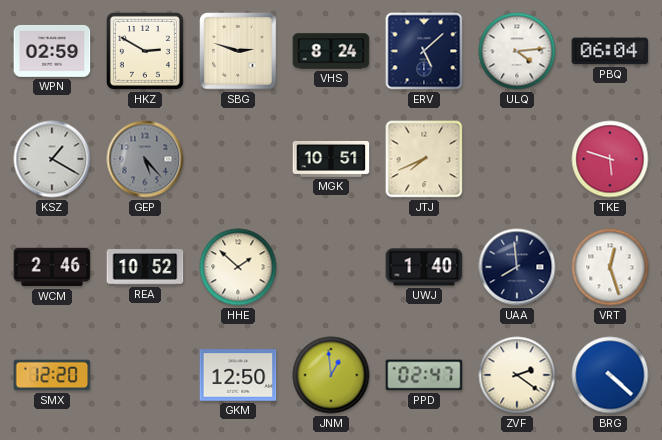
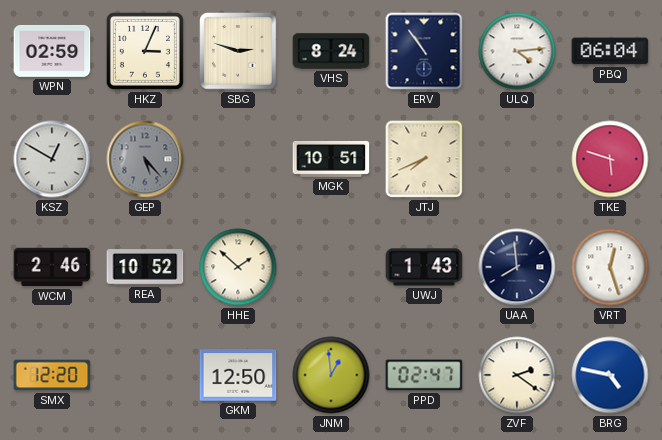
HKZ: 2:50 -> 3:04 (145, 51)
ERV: 5:08 -> 10:54 (424, 51)
KSZ: 1:20 -> 12:50 (52, 159)
UWJ: 1:40 -> 1:43 (424, 267)
BRG: 4:22 -> 4:47 (610, 375)
